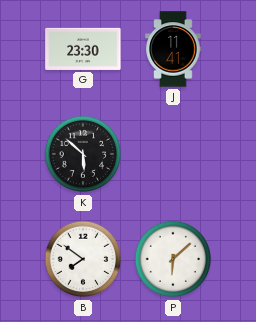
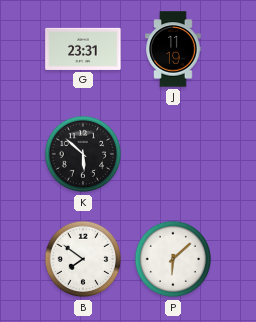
G: 23:30 -> 23:31 (83, 49)
J: 11:41 -> 11:19 (173, 49)
